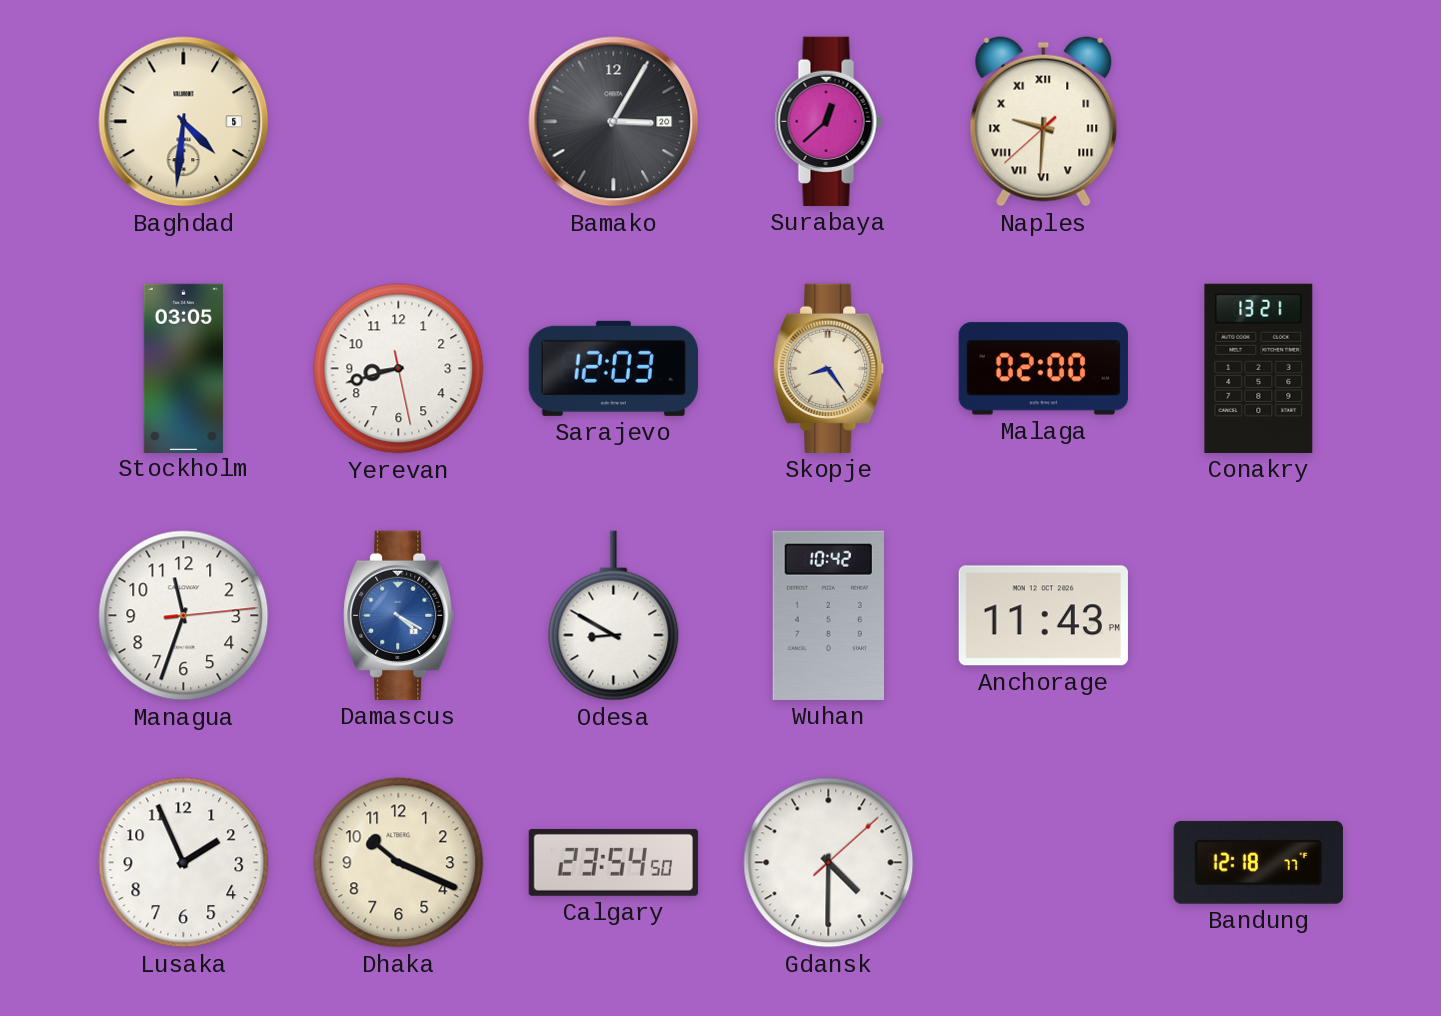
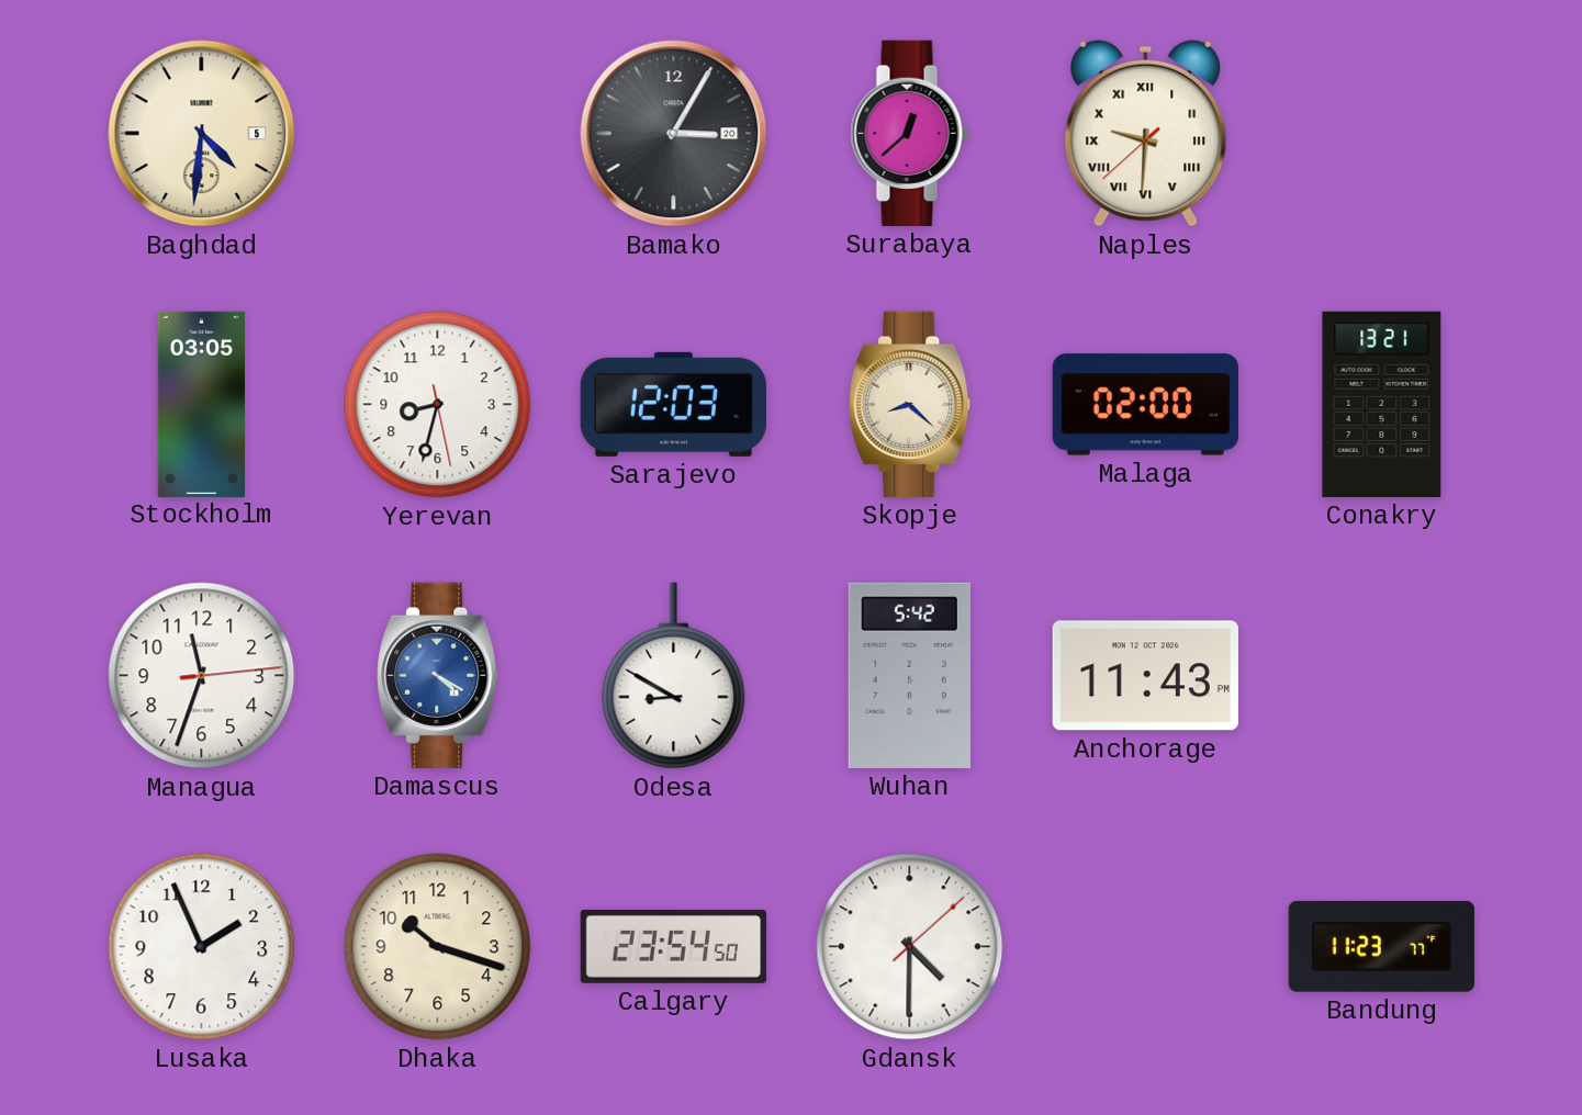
Yerevan: 8:42 -> 8:32 (438, 405)
Skopje: 8:24 -> 8:22 (910, 404)
Wuhan: 10:42 -> 5:42 (909, 675)
Dhaka: 10:19 -> 10:18 (438, 947)
Bandung: 12:18 -> 11:23 (1381, 946)
